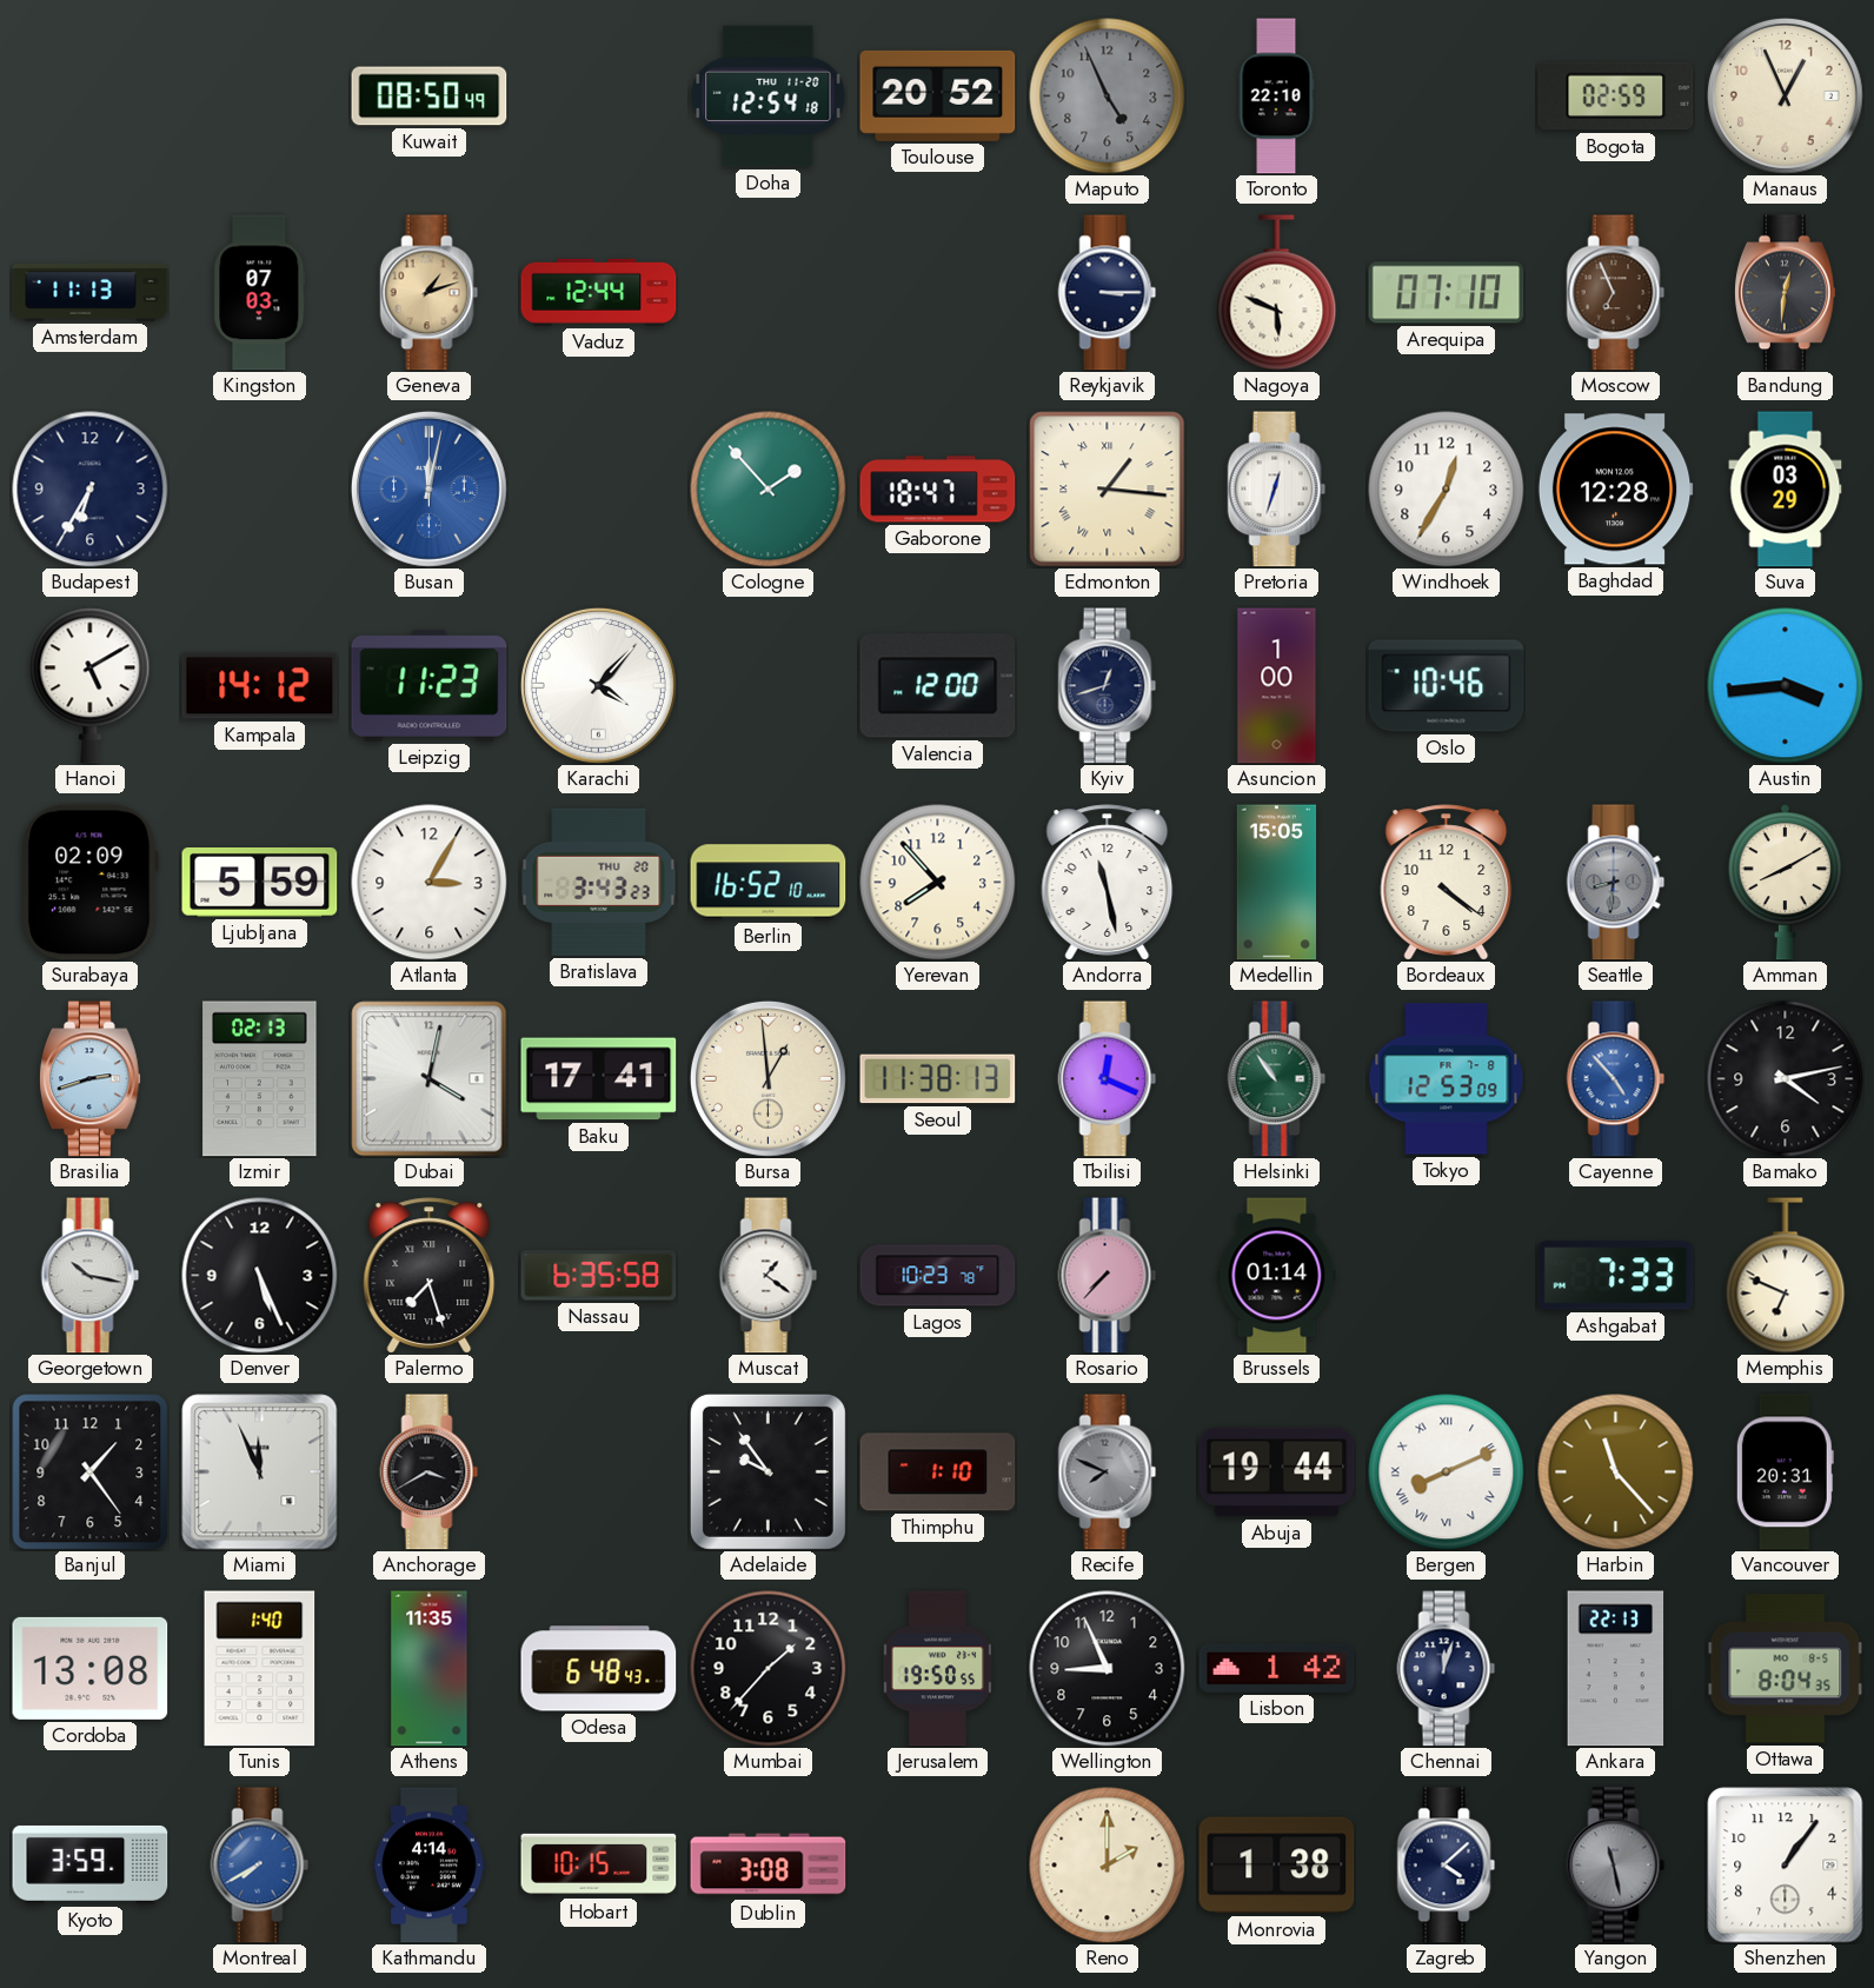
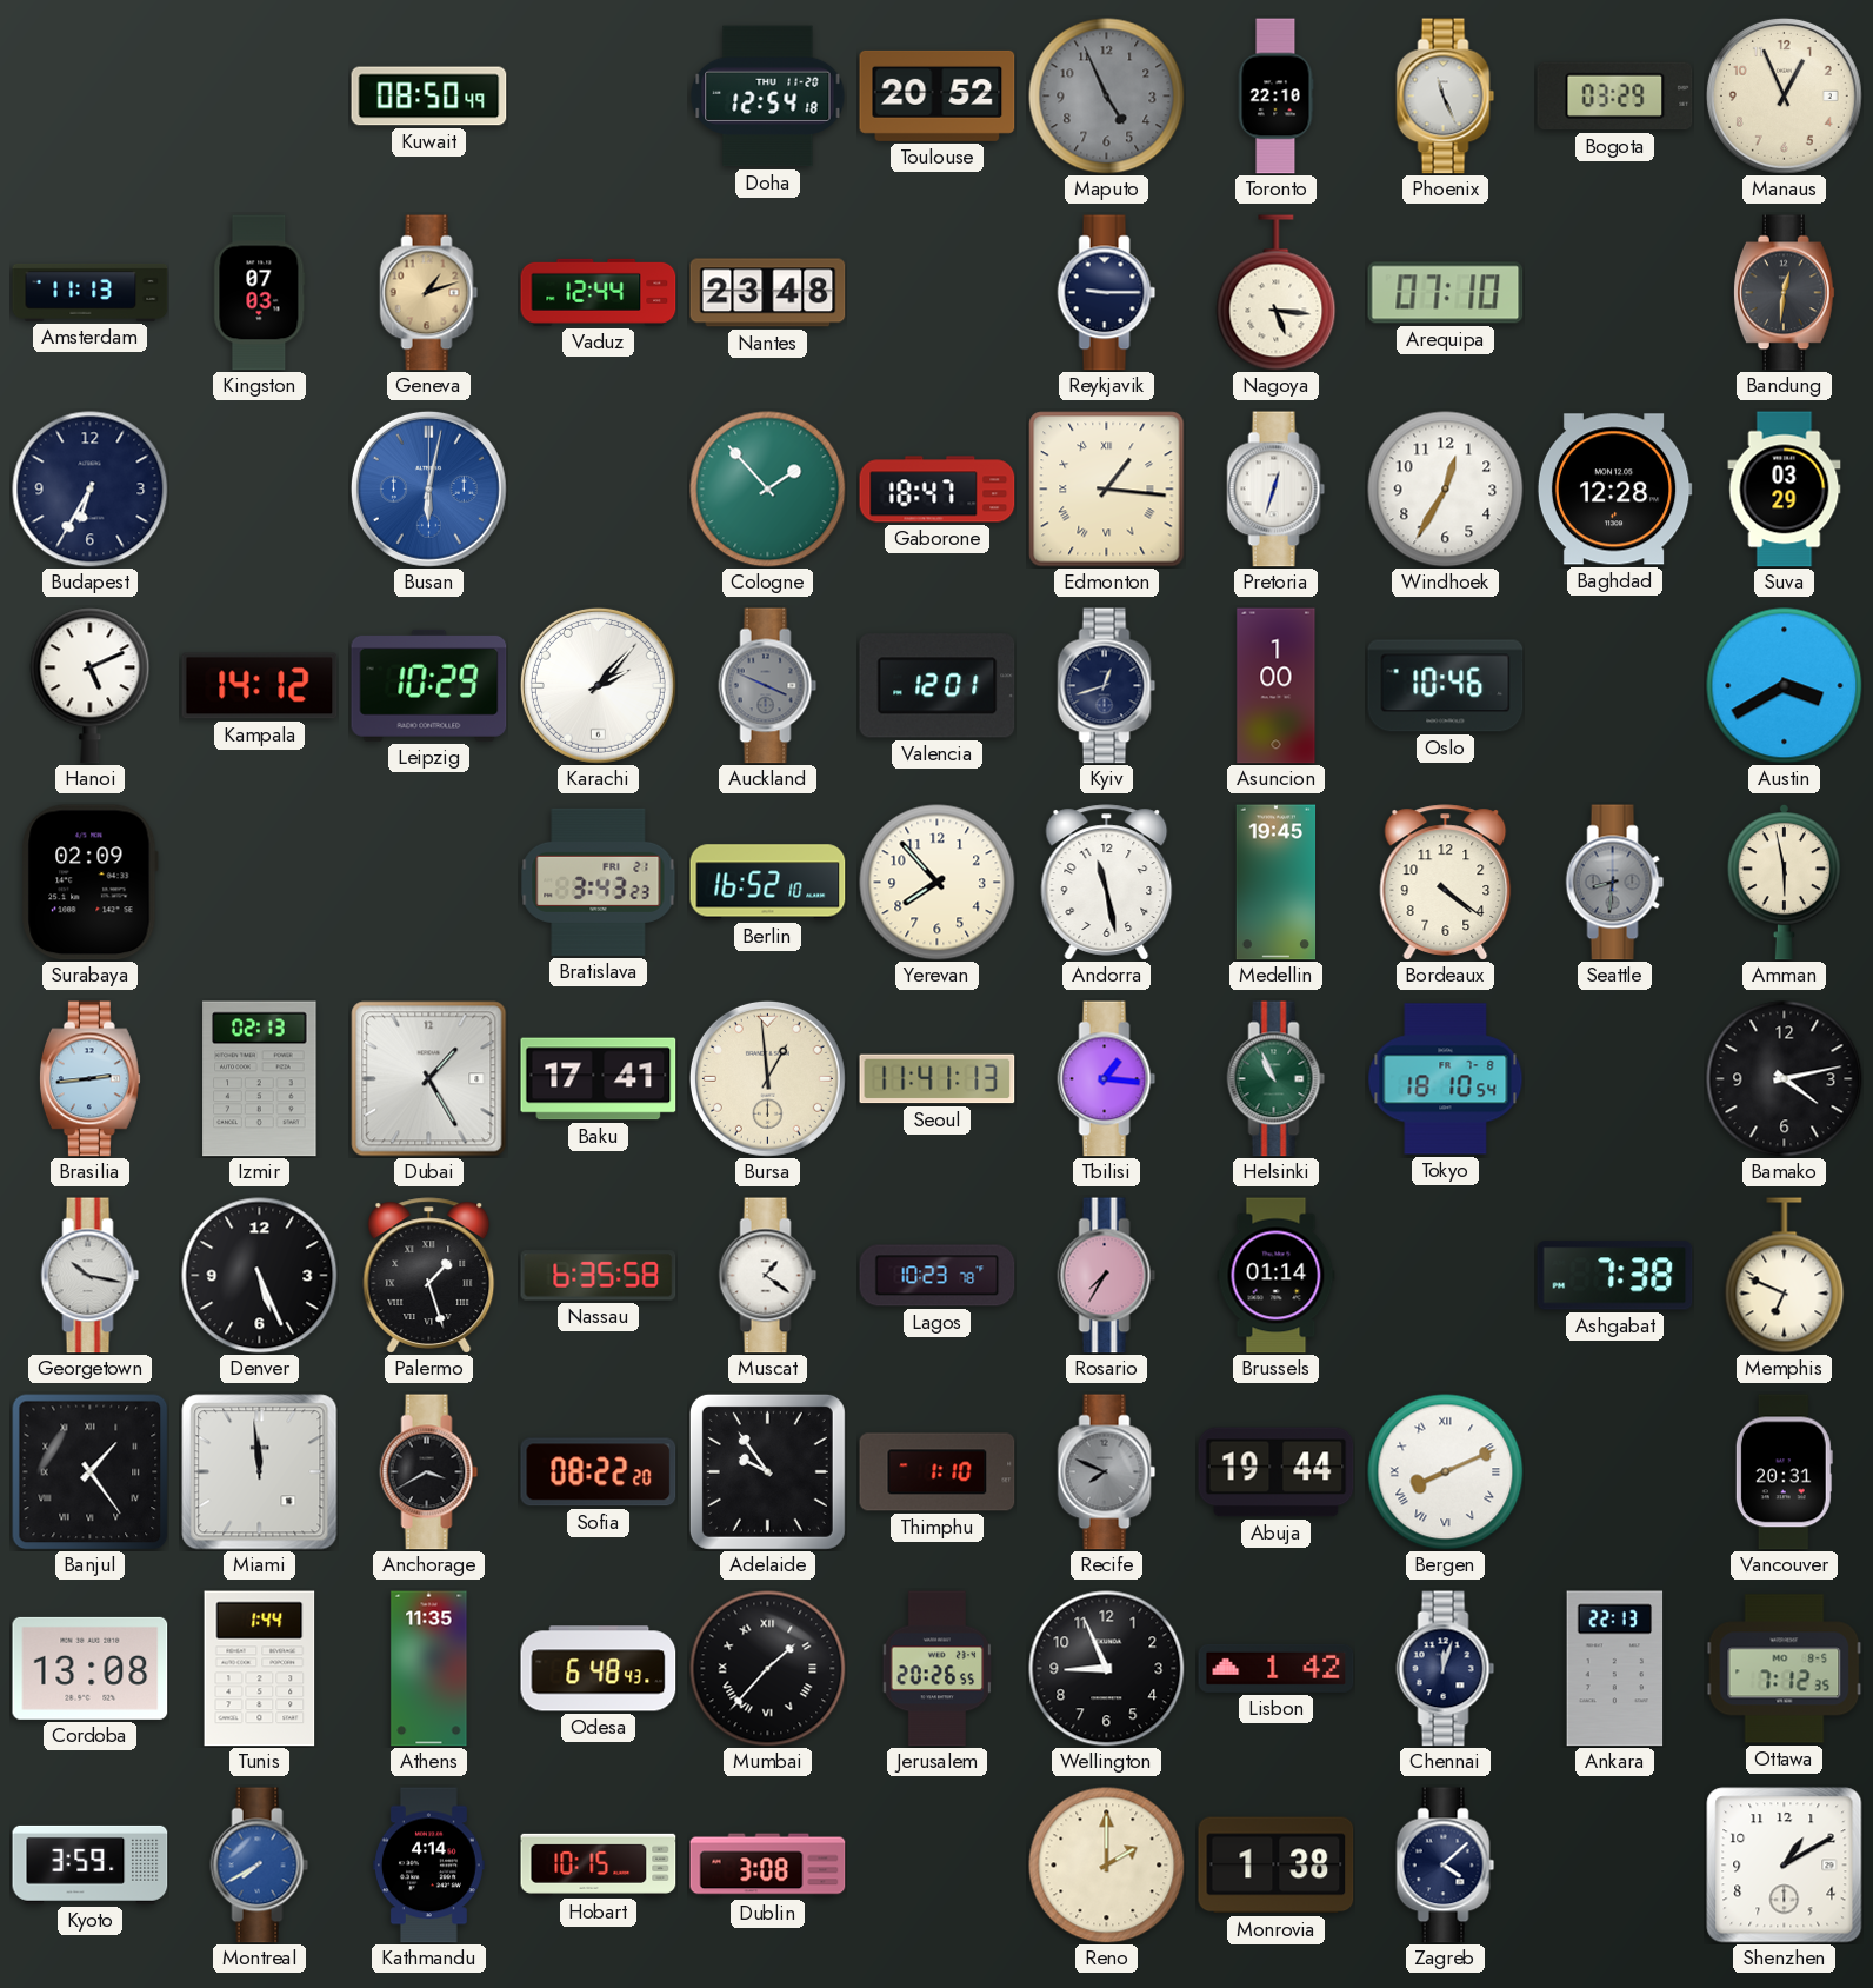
Phoenix: none -> 11:26 (1446, 97)
Bogota: 02:59 -> 03:29 (1615, 97)
Nantes: none -> 23:48 (768, 293)
Reykjavik: 3:15 -> 9:15 (1107, 293)
Nagoya: 5:49 -> 5:16 (1277, 293)
Moscow: 6:56 -> none (1616, 293)
Busan: 12:02 -> 6:02 (428, 488)
Hanoi: 5:10 -> 5:11 (91, 686)
Leipzig: 11:23 -> 10:29 (429, 685)
Karachi: 4:07 -> 2:07 (598, 685)
Auckland: none -> 3:49 (768, 686)
Valencia: 12:00 -> 12:01 (938, 686)
Austin: 3:44 -> 3:40 (1785, 686)
Ljubljana: 5:59 -> none (260, 883)
Atlanta: 3:05 -> none (430, 883)
Bratislava date: THU 20 -> FRI 21 (599, 882)
Medellin: 15:05 -> 19:45 (1277, 883)
Amman: 8:10 -> 5:58 (1784, 882)
Brasilia: 2:42 -> 2:44 (89, 1079)
Dubai: 4:02 -> 1:25 (429, 1079)
Seoul: 11:38 -> 11:41 (938, 1079)
Tbilisi: 12:19 -> 1:16 (1107, 1079)
Helsinki: 10:54 -> 10:56 (1277, 1079)
Tokyo: 12:53 -> 18:10 (1446, 1079)
Cayenne: 4:53 -> none (1616, 1079)
Palermo: 7:27 -> 1:27 (429, 1276)
Rosario: 7:37 -> 7:35 (1107, 1276)
Ashgabat: 7:33 -> 7:38 (1615, 1276)
Banjul numerals: Arabic -> Roman (91, 1472)
Miami: 11:56 -> 11:59 (260, 1472)
Sofia: none -> 08:22 (599, 1472)
Harbin: 11:23 -> none (1616, 1472)
Tunis: 1:40 -> 1:44 (260, 1669)
Mumbai numerals: Arabic -> Roman (768, 1669)
Jerusalem: 19:50 -> 20:26 (938, 1669)
Ottawa: 8:04 -> 7:12 (1785, 1669)
Yangon: 11:28 -> none (1616, 1866)
Shenzhen: 1:06 -> 1:10 (1785, 1866)
